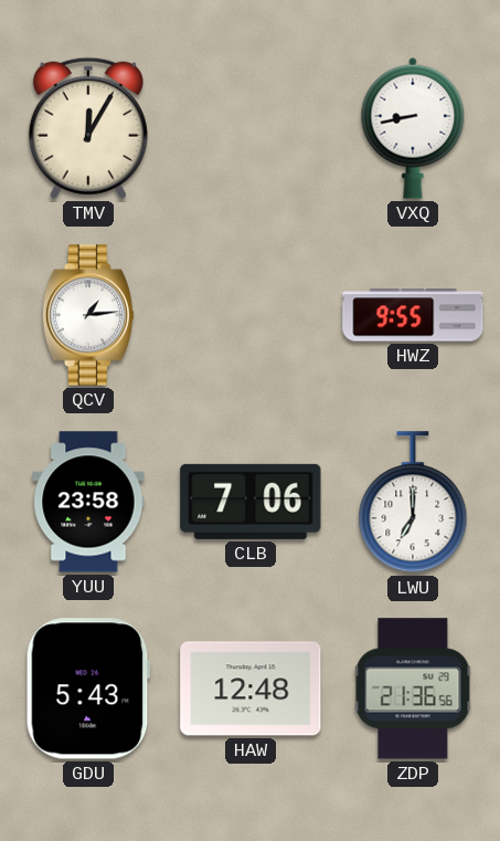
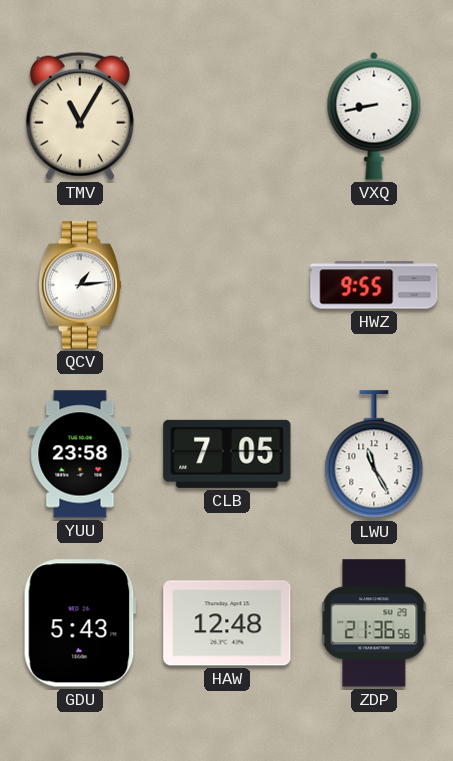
TMV: 12:05 -> 11:05 (80, 116)
CLB: 7:06 -> 7:05 (227, 454)
LWU: 7:00 -> 11:25 (374, 455)
